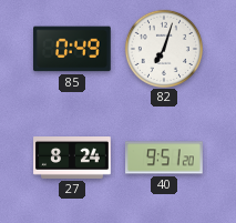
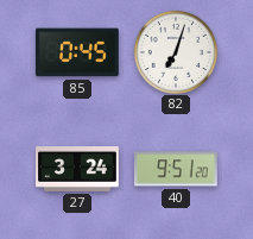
85: 0:49 -> 0:45 (78, 52)
27: 8:24 -> 3:24 (77, 170)
